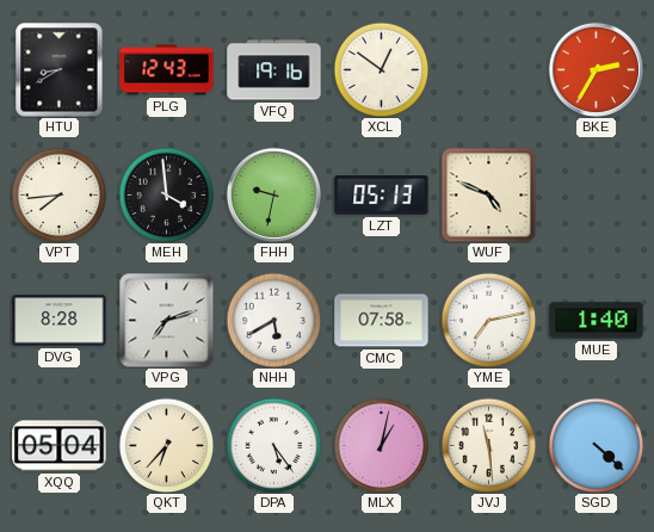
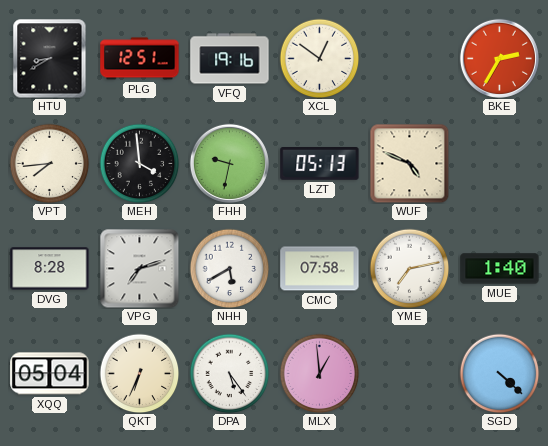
PLG: 12:43 -> 12:51 (140, 59)
QKT: 6:37 -> 6:34 (139, 373)
MLX: 1:02 -> 12:59 (319, 373)
JVJ: 11:29 -> none (488, 445)
